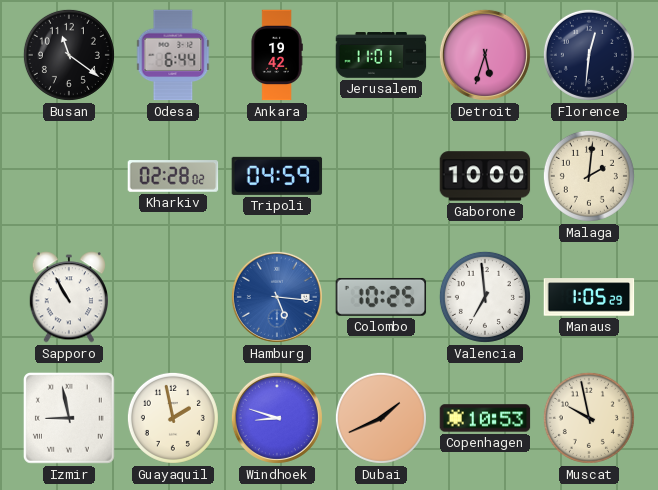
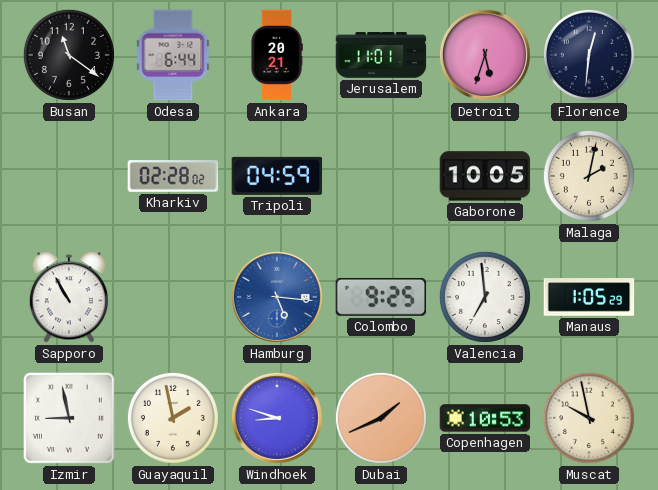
Ankara: 19:42 -> 20:21 (277, 55)
Gaborone: 10:00 -> 10:05 (485, 176)
Malaga: 2:01 -> 2:02 (589, 176)
Colombo: 10:25 -> 9:25 (381, 297)
